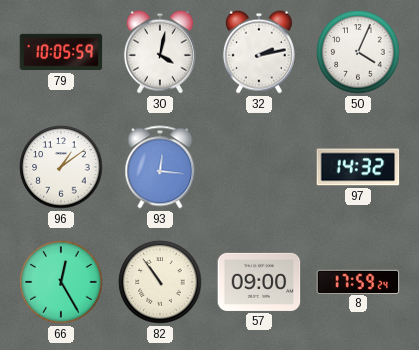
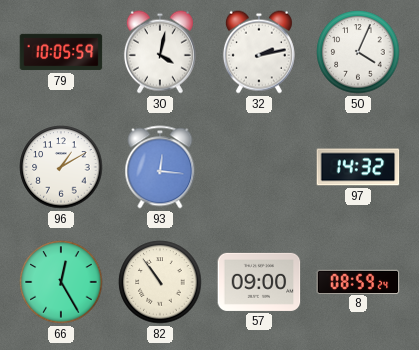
96: 1:09 -> 1:10 (61, 167)
8: 17:59 -> 08:59 (358, 281)
